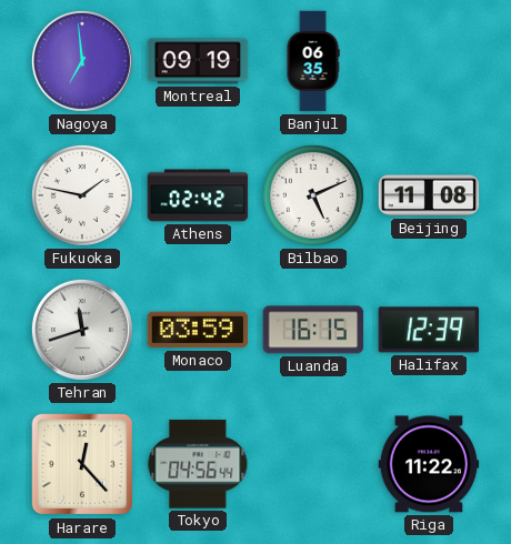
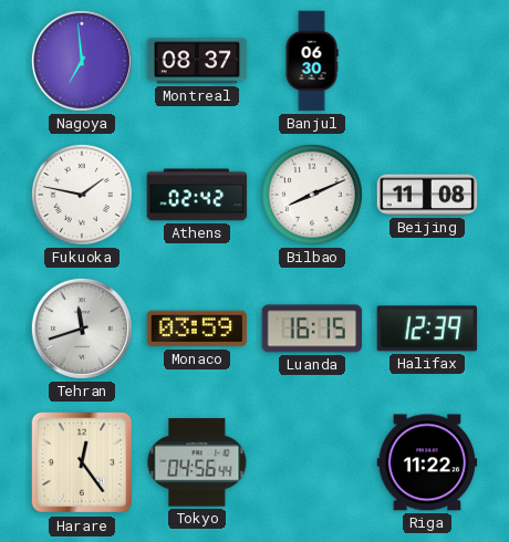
Montreal: 09:19 -> 08:37 (197, 61)
Banjul: 06:35 -> 06:30 (312, 61)
Bilbao: 5:11 -> 8:11 (312, 195)
Harare: 12:23 -> 12:24 (82, 462)
